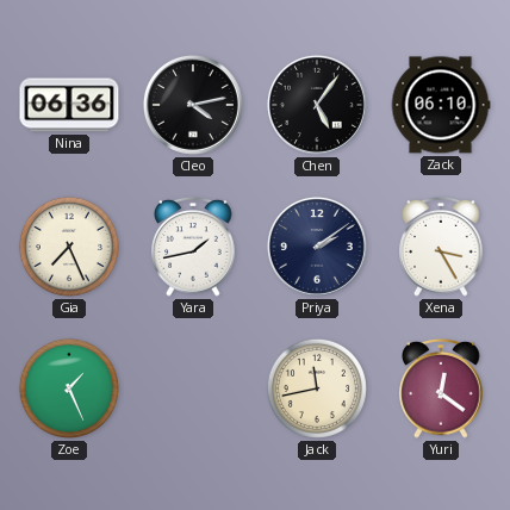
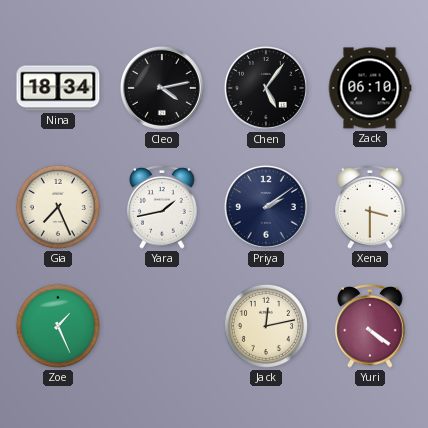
Nina: 06:36 -> 18:34 (58, 88)
Xena: 3:25 -> 3:30 (370, 208)
Jack: 11:43 -> 12:13 (266, 326)
Yuri: 12:21 -> 4:21 (370, 327)
